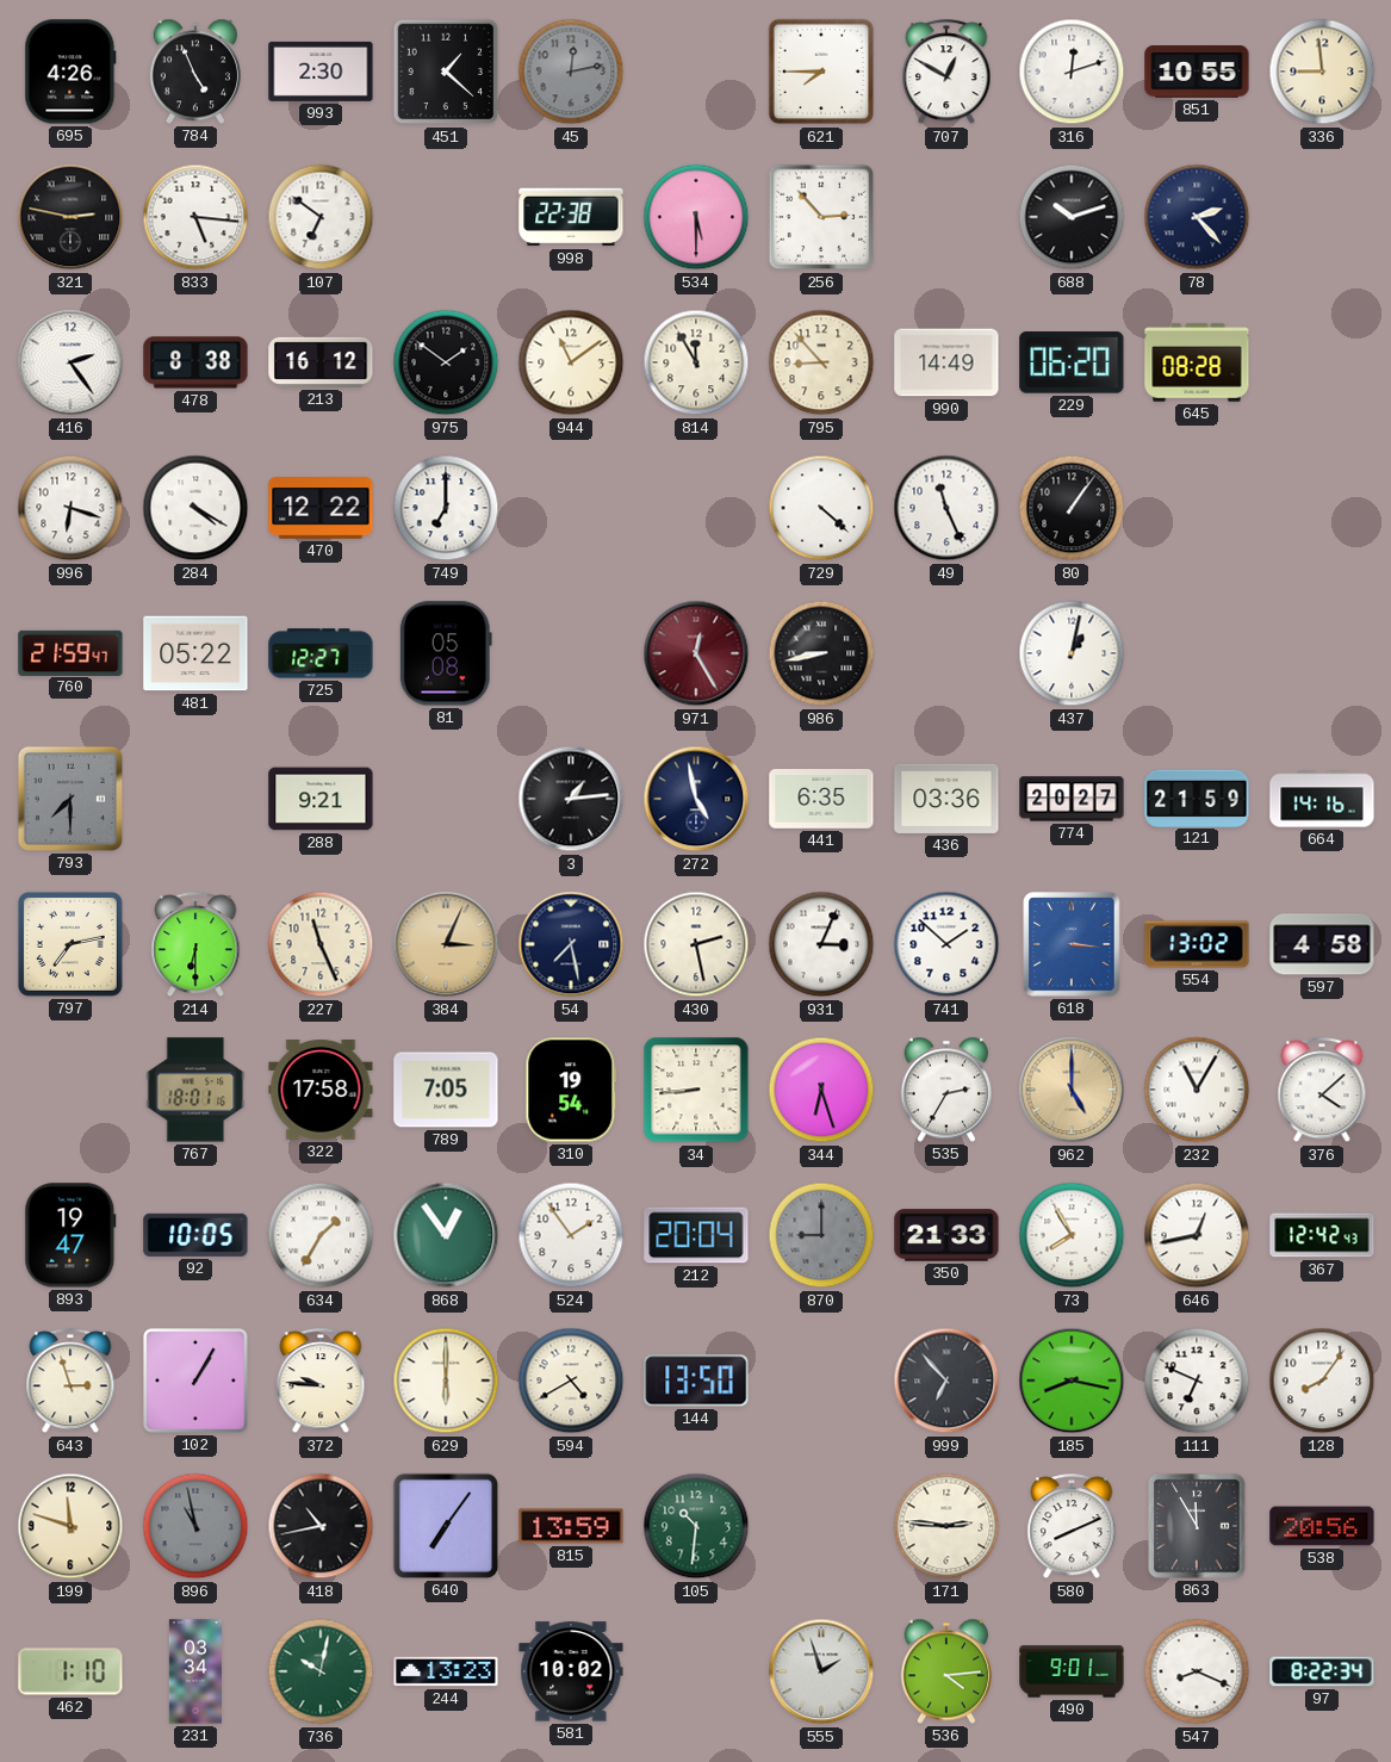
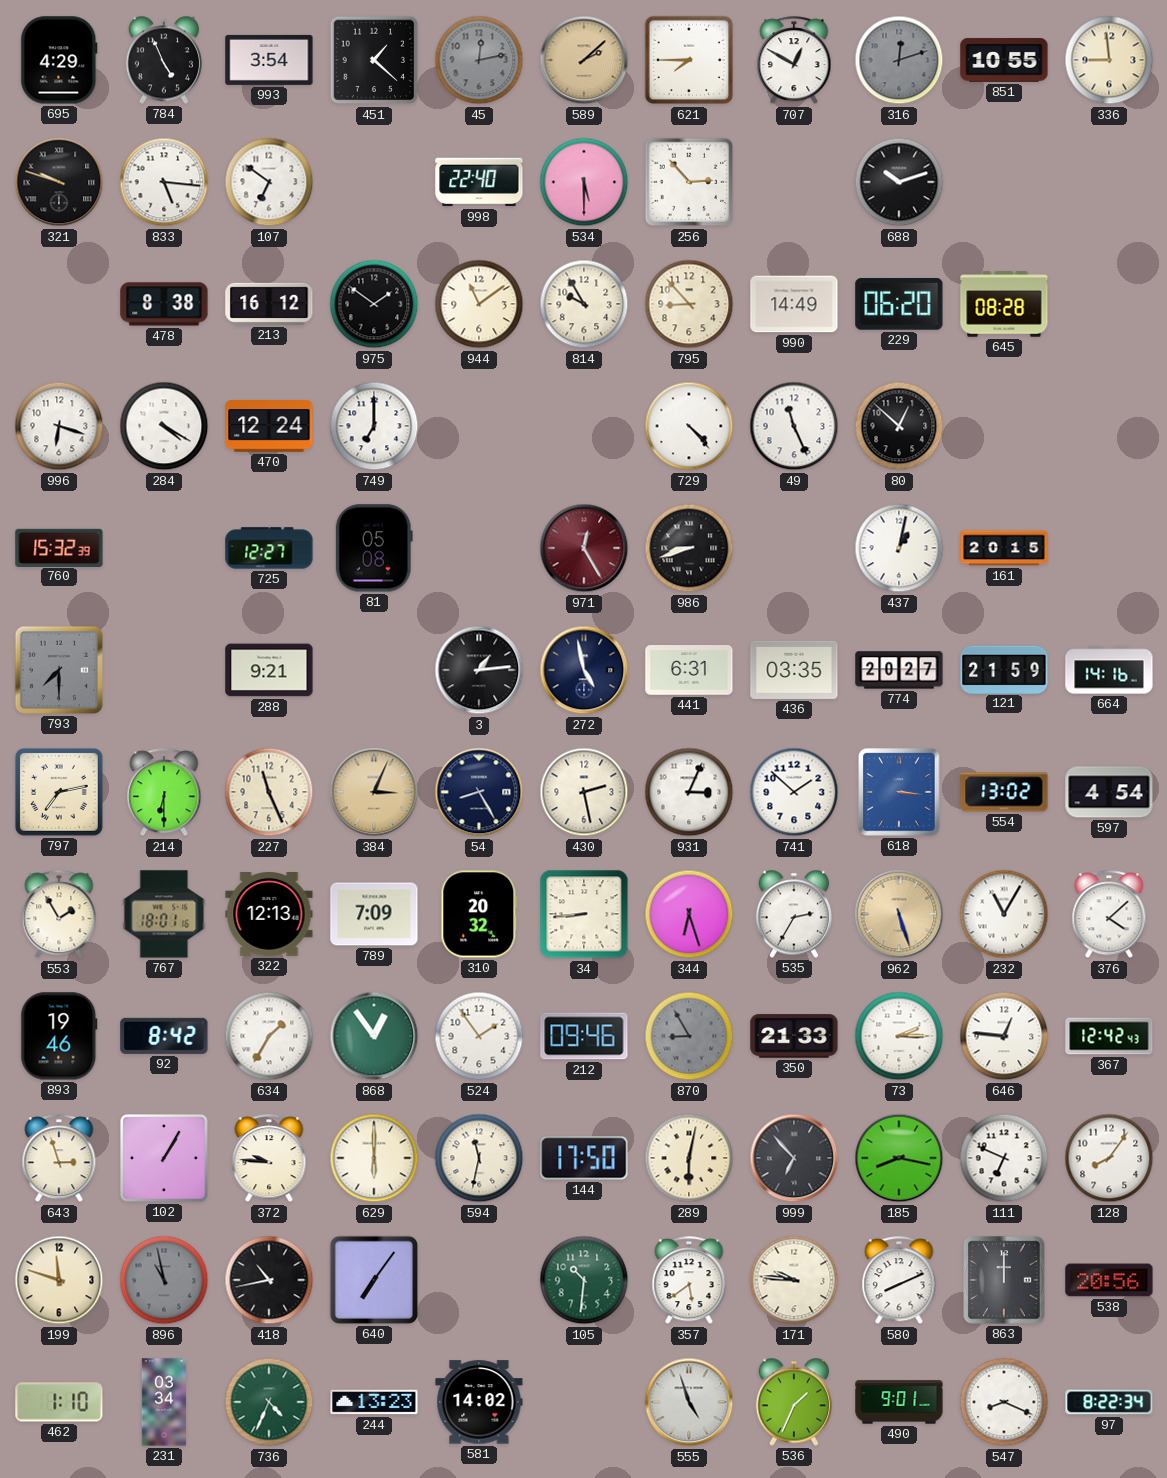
695: 4:26 -> 4:29 (59, 60)
993: 2:30 -> 3:54 (269, 60)
589: none -> 2:08 (584, 60)
316 dial: white -> grey (899, 60)
321: 2:47 -> 9:48 (59, 182)
998: 22:38 -> 22:40 (479, 182)
78: 2:23 -> none (1197, 217)
416: 2:24 -> none (70, 362)
814: 11:55 -> 9:55 (584, 304)
470: 12:22 -> 12:24 (269, 426)
729: 4:22 -> 4:23 (689, 426)
80: 1:06 -> 12:52 (899, 426)
760: 21:59 -> 15:32 (59, 547)
481: 05:22 -> none (195, 653)
986: 8:43 -> 8:42 (689, 548)
161: none -> 20:15 (1004, 548)
441: 6:35 -> 6:31 (689, 670)
436: 03:36 -> 03:35 (794, 670)
54: 7:28 -> 8:25 (479, 792)
597: 4:58 -> 4:54 (1109, 792)
553: none -> 1:55 (59, 915)
322: 17:58 -> 12:13 (269, 915)
789: 7:05 -> 7:09 (374, 914)
310: 19:54 -> 20:32 (479, 914)
962: 5:00 -> 5:27 (899, 914)
893: 19:47 -> 19:46 (59, 1036)
92: 10:05 -> 8:42 (164, 1036)
212: 20:04 -> 09:46 (584, 1036)
870: 9:00 -> 8:55 (689, 1036)
73: 7:55 -> 2:15 (899, 1036)
646: 12:43 -> 12:46 (1004, 1036)
594: 4:40 -> 11:32 (479, 1158)
144: 13:50 -> 17:50 (584, 1158)
289: none -> 6:02 (689, 1158)
815: 13:59 -> none (571, 1526)
357: none -> 5:39 (689, 1281)
171: 2:46 -> 9:46 (794, 1280)
863: 11:55 -> 12:00 (1004, 1280)
736: 10:02 -> 4:34 (269, 1402)
581: 10:02 -> 14:02 (479, 1402)
555: 1:57 -> 4:57 (689, 1402)
536: 4:14 -> 1:34 (793, 1402)
